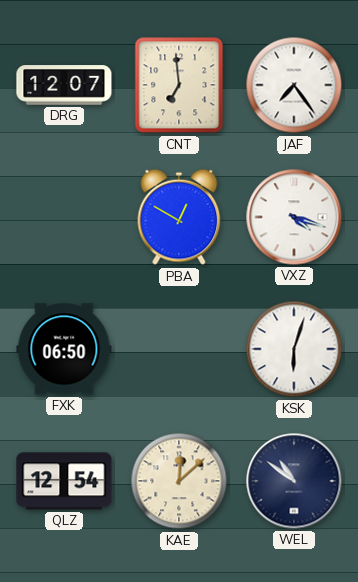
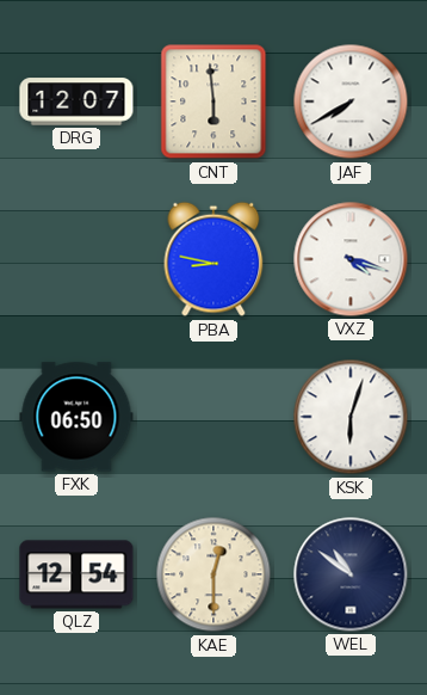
CNT: 6:59 -> 5:59 (213, 102)
JAF: 7:24 -> 7:40 (351, 102)
PBA: 12:50 -> 8:47 (213, 259)
KAE: 12:08 -> 12:30 (213, 574)
